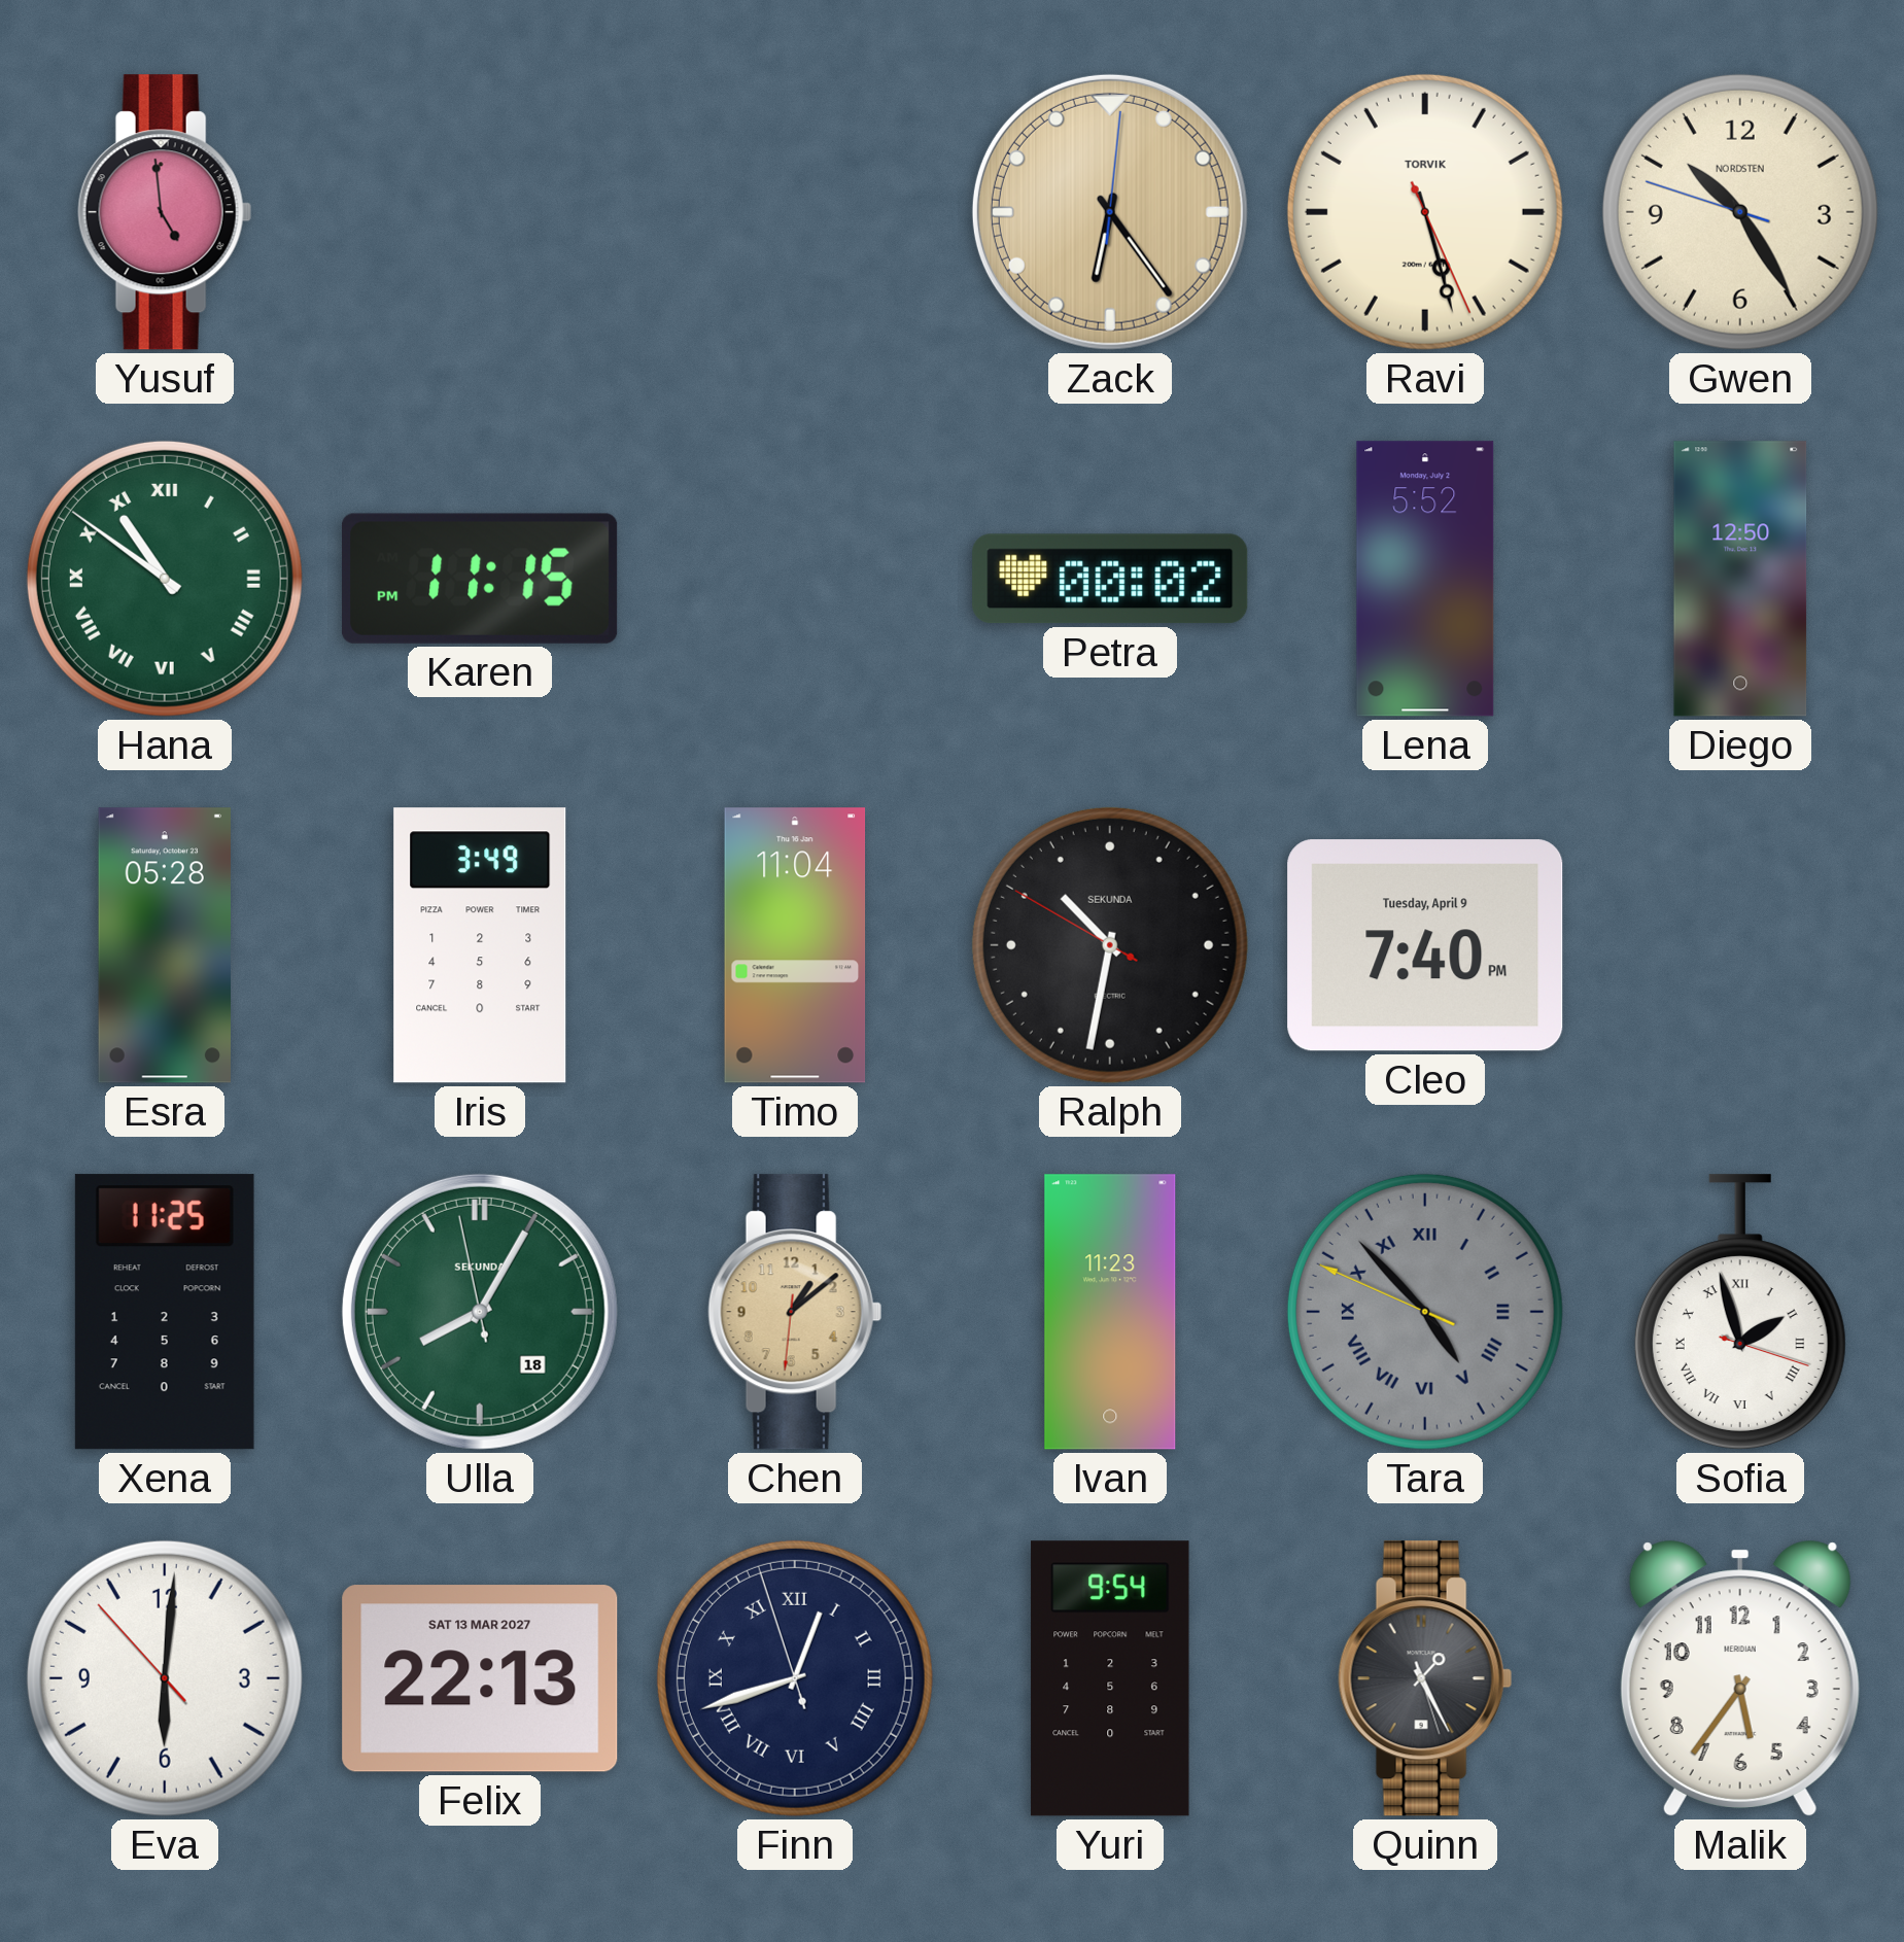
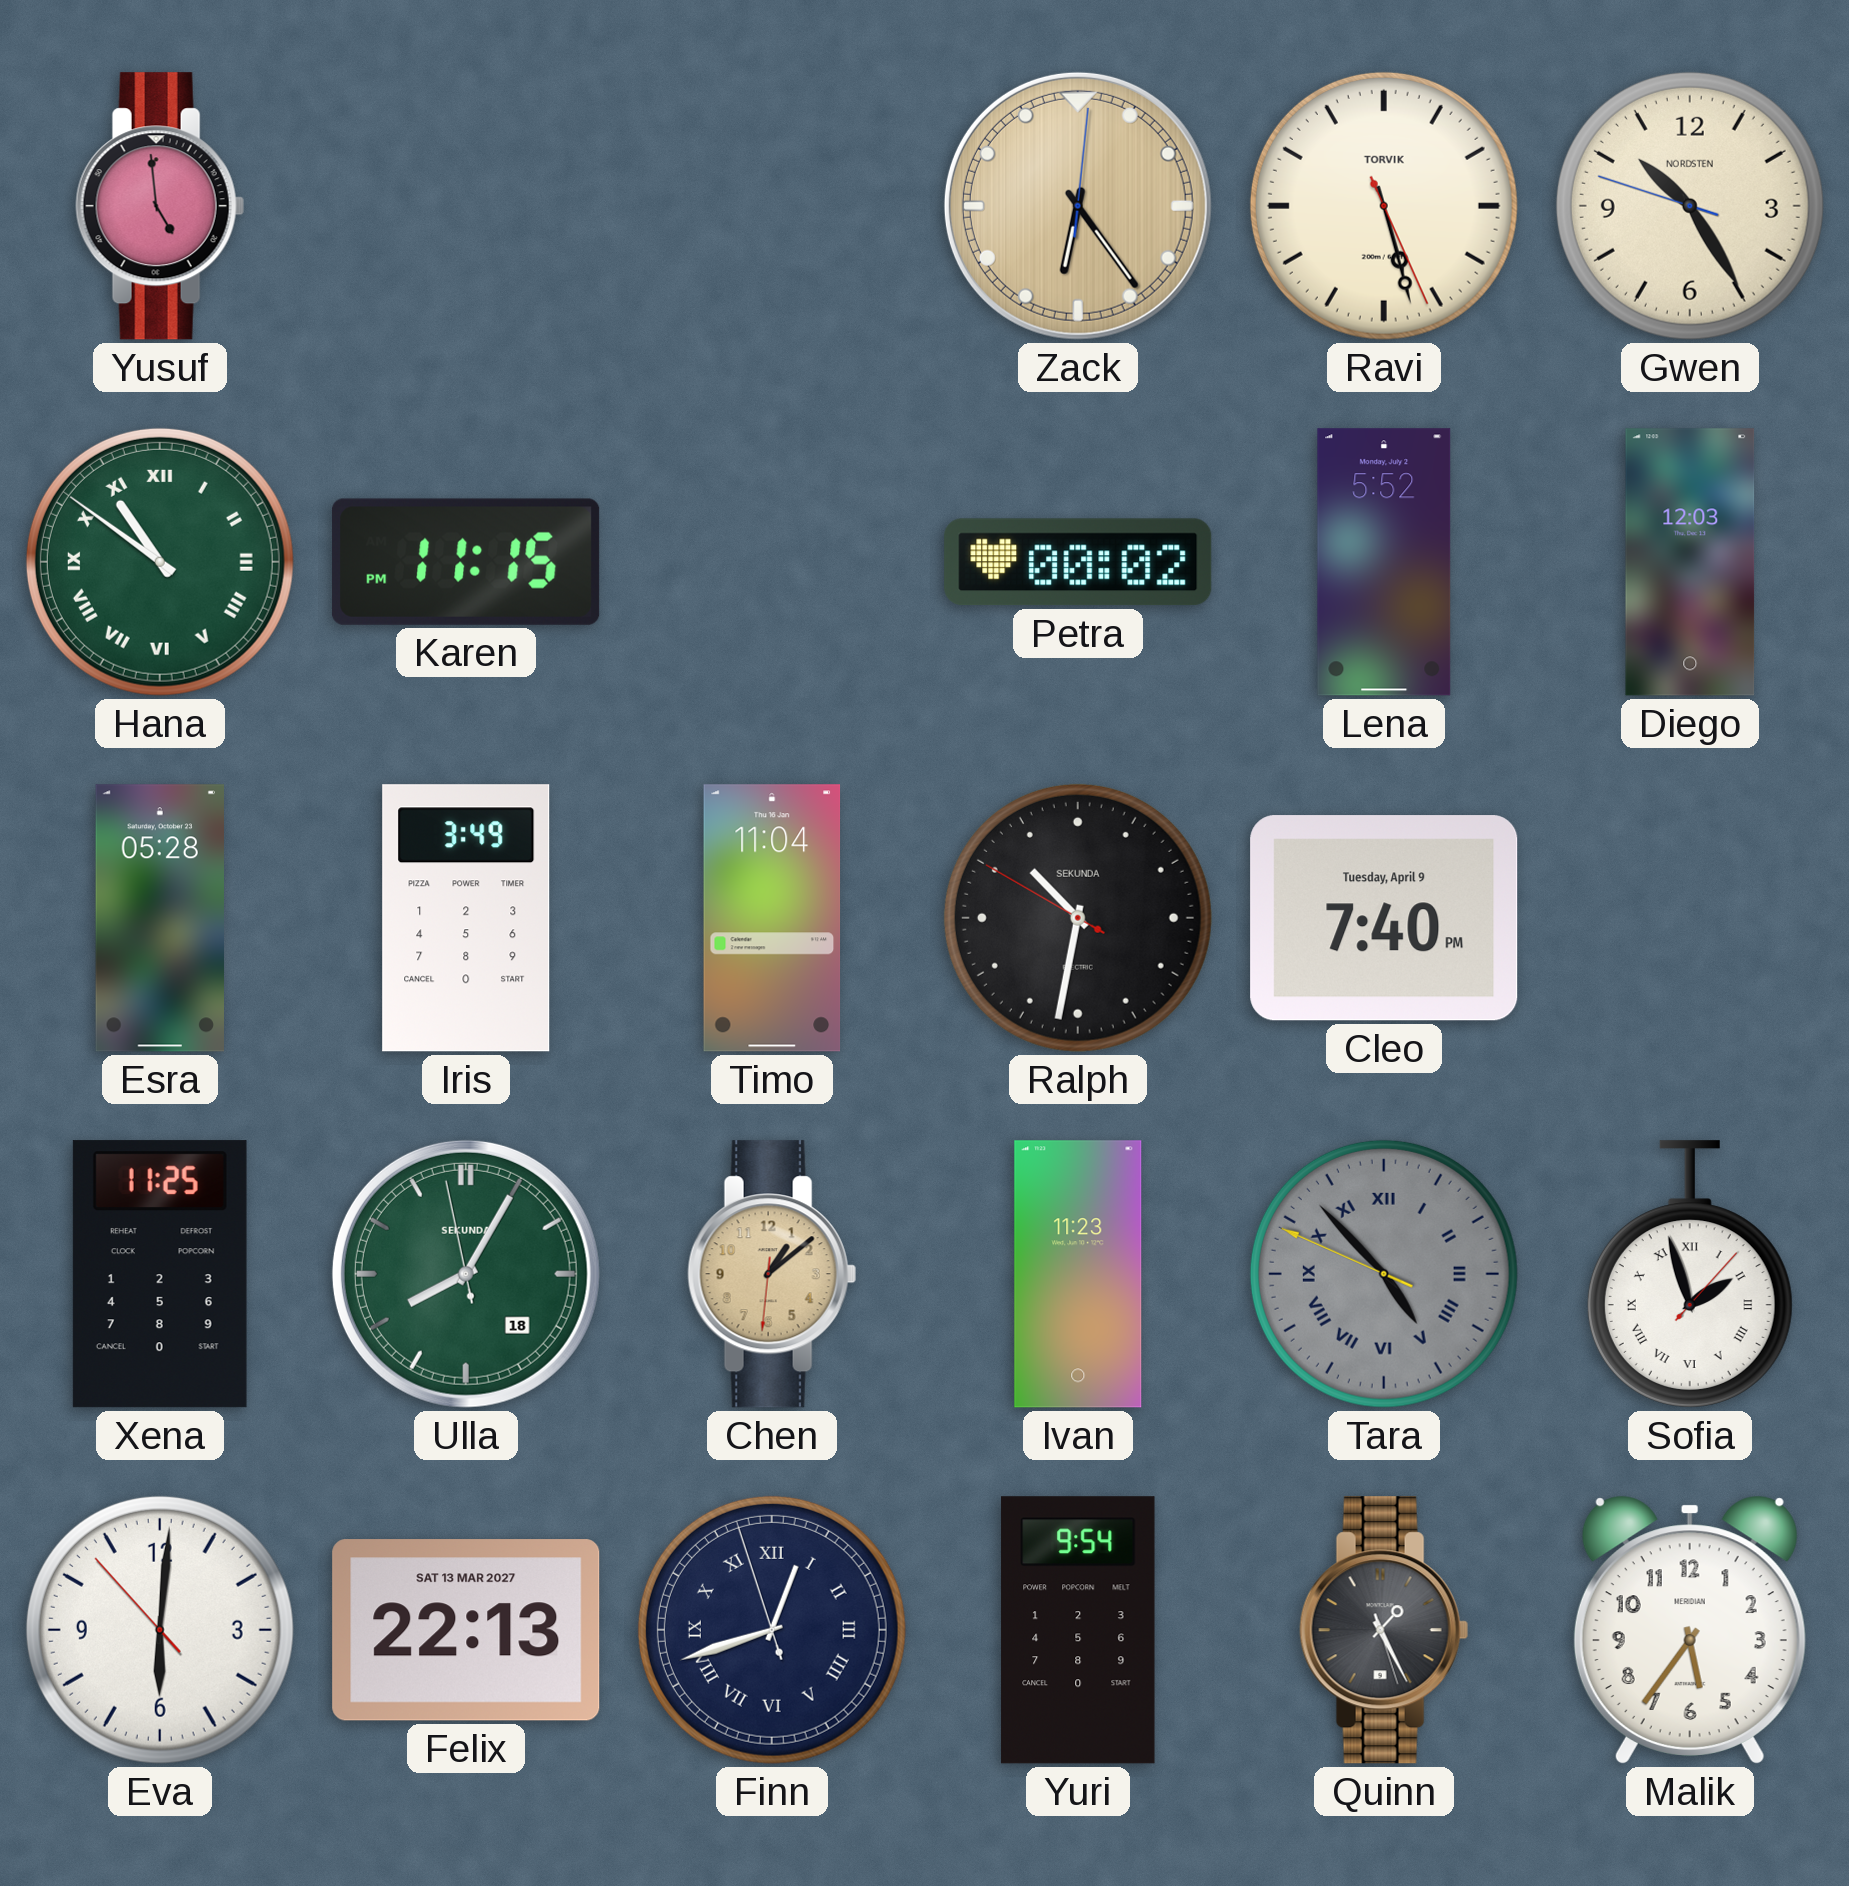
Diego: 12:50 -> 12:03 (1690, 562)
Sofia: 1:57:18 -> 1:57:07 (1690, 1274)
